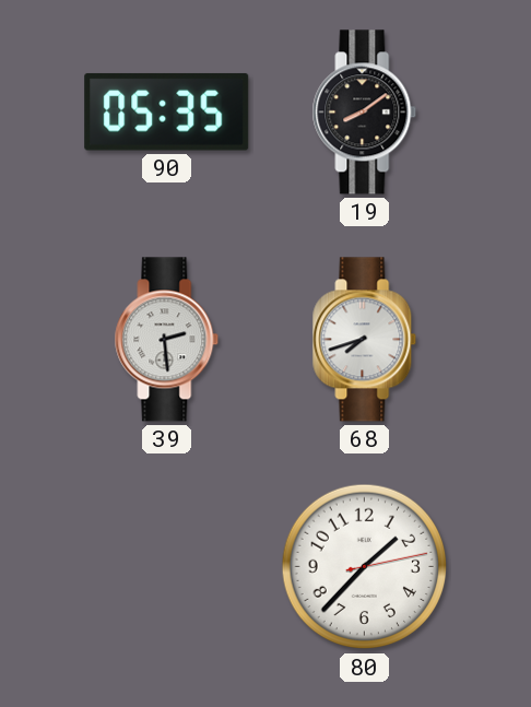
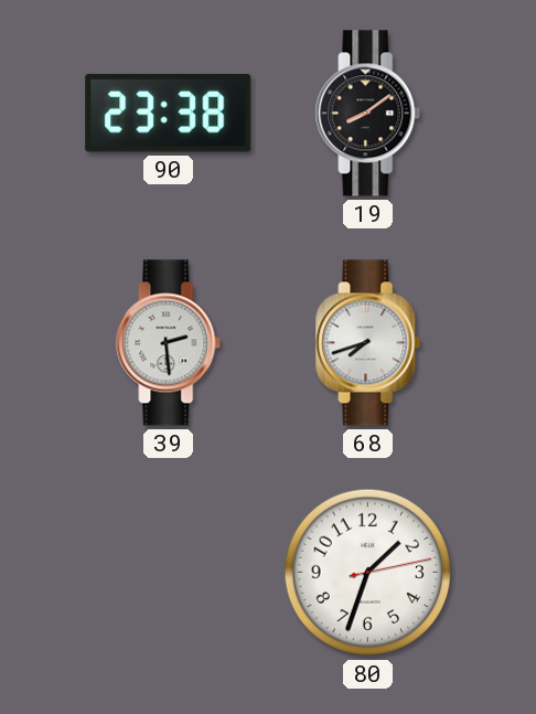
90: 05:35 -> 23:38 (169, 113)
80: 1:37 -> 1:33 (368, 573)
